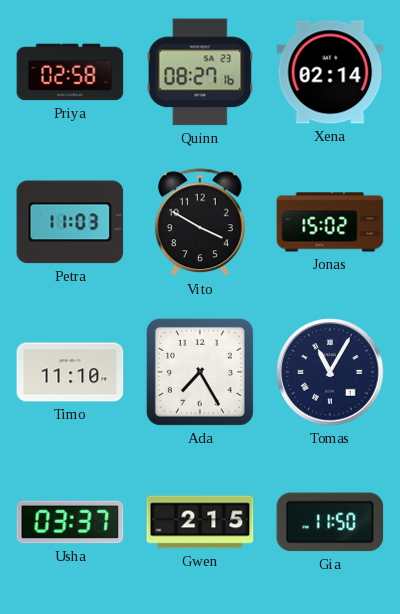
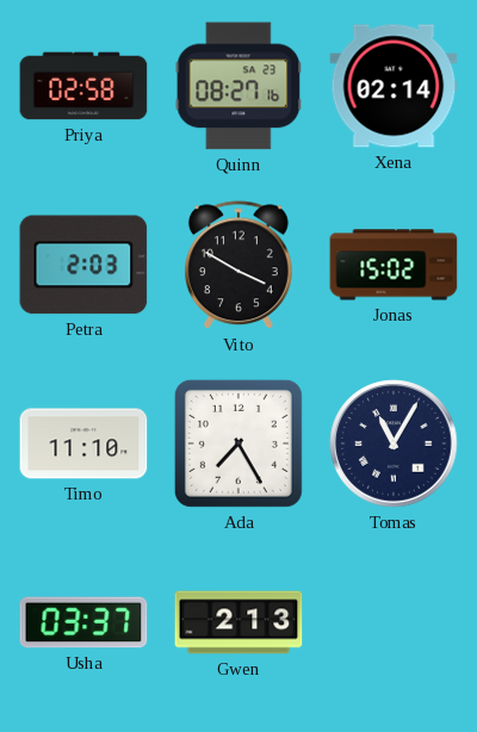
Petra: 11:03 -> 2:03 (83, 265)
Gwen: 2:15 -> 2:13 (238, 622)
Gia: 11:50 -> none (330, 522)
